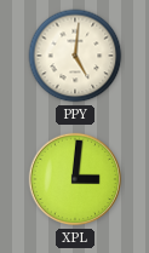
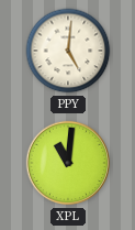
XPL: 3:01 -> 11:01 (68, 163)
